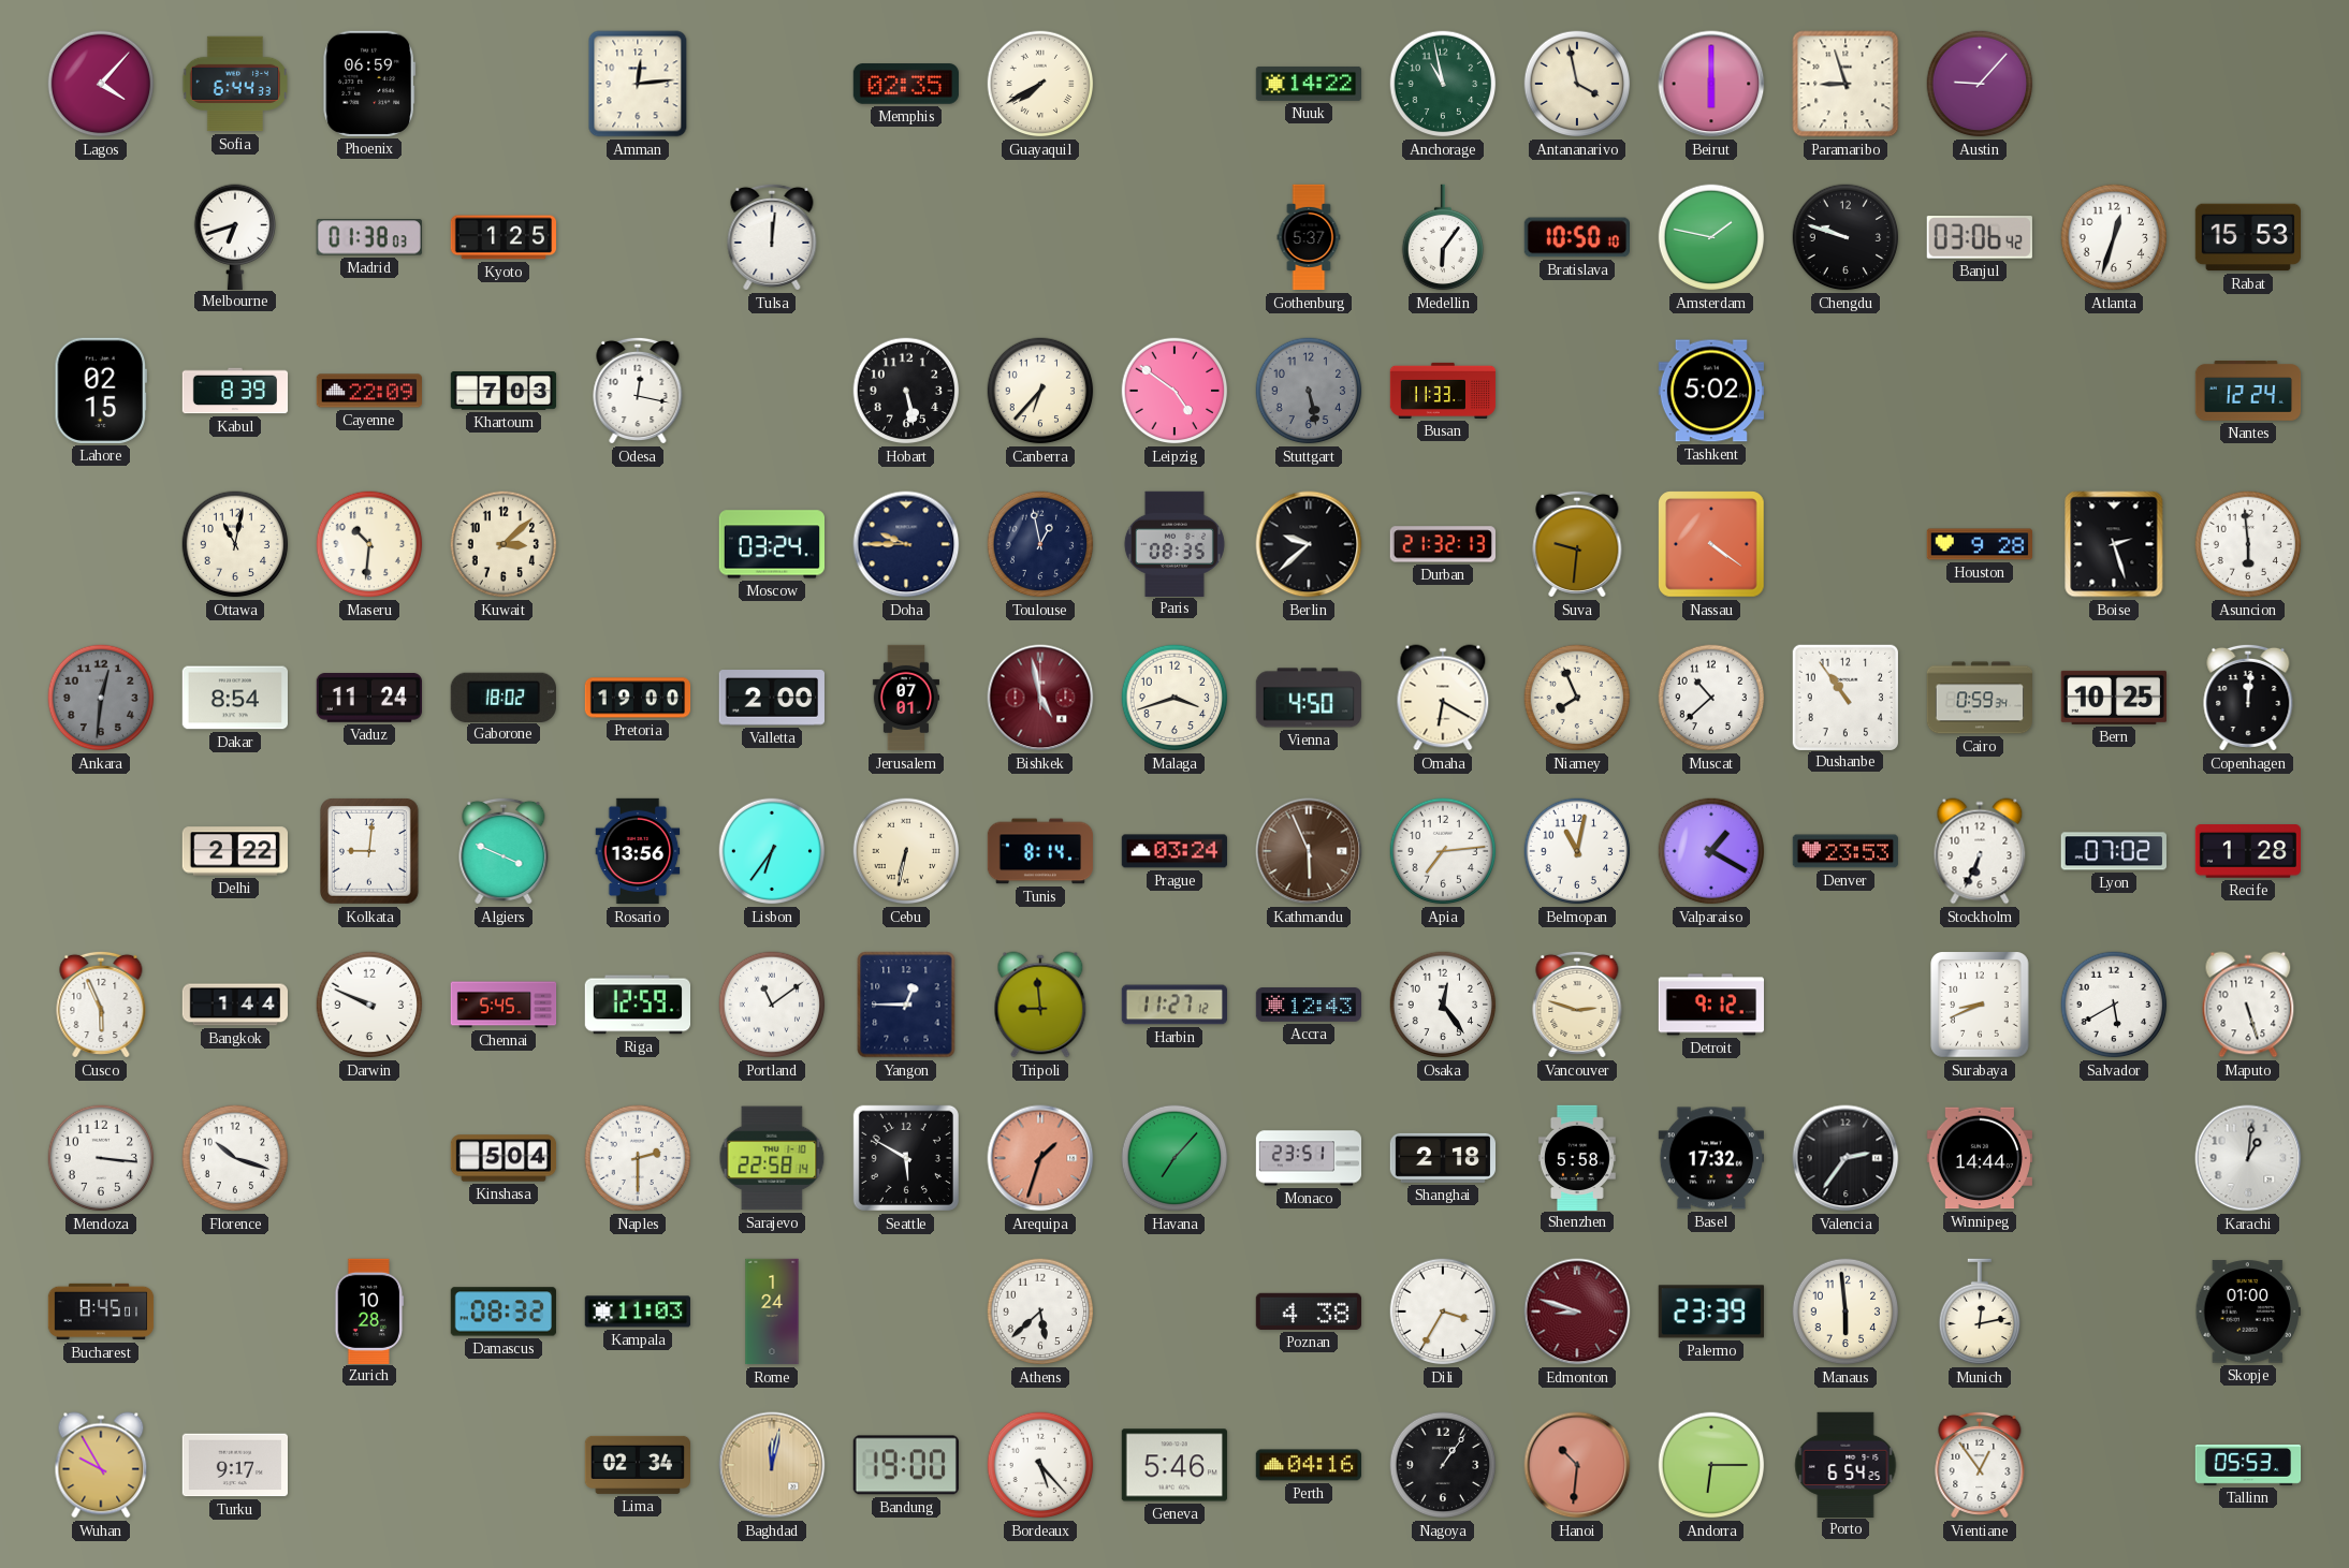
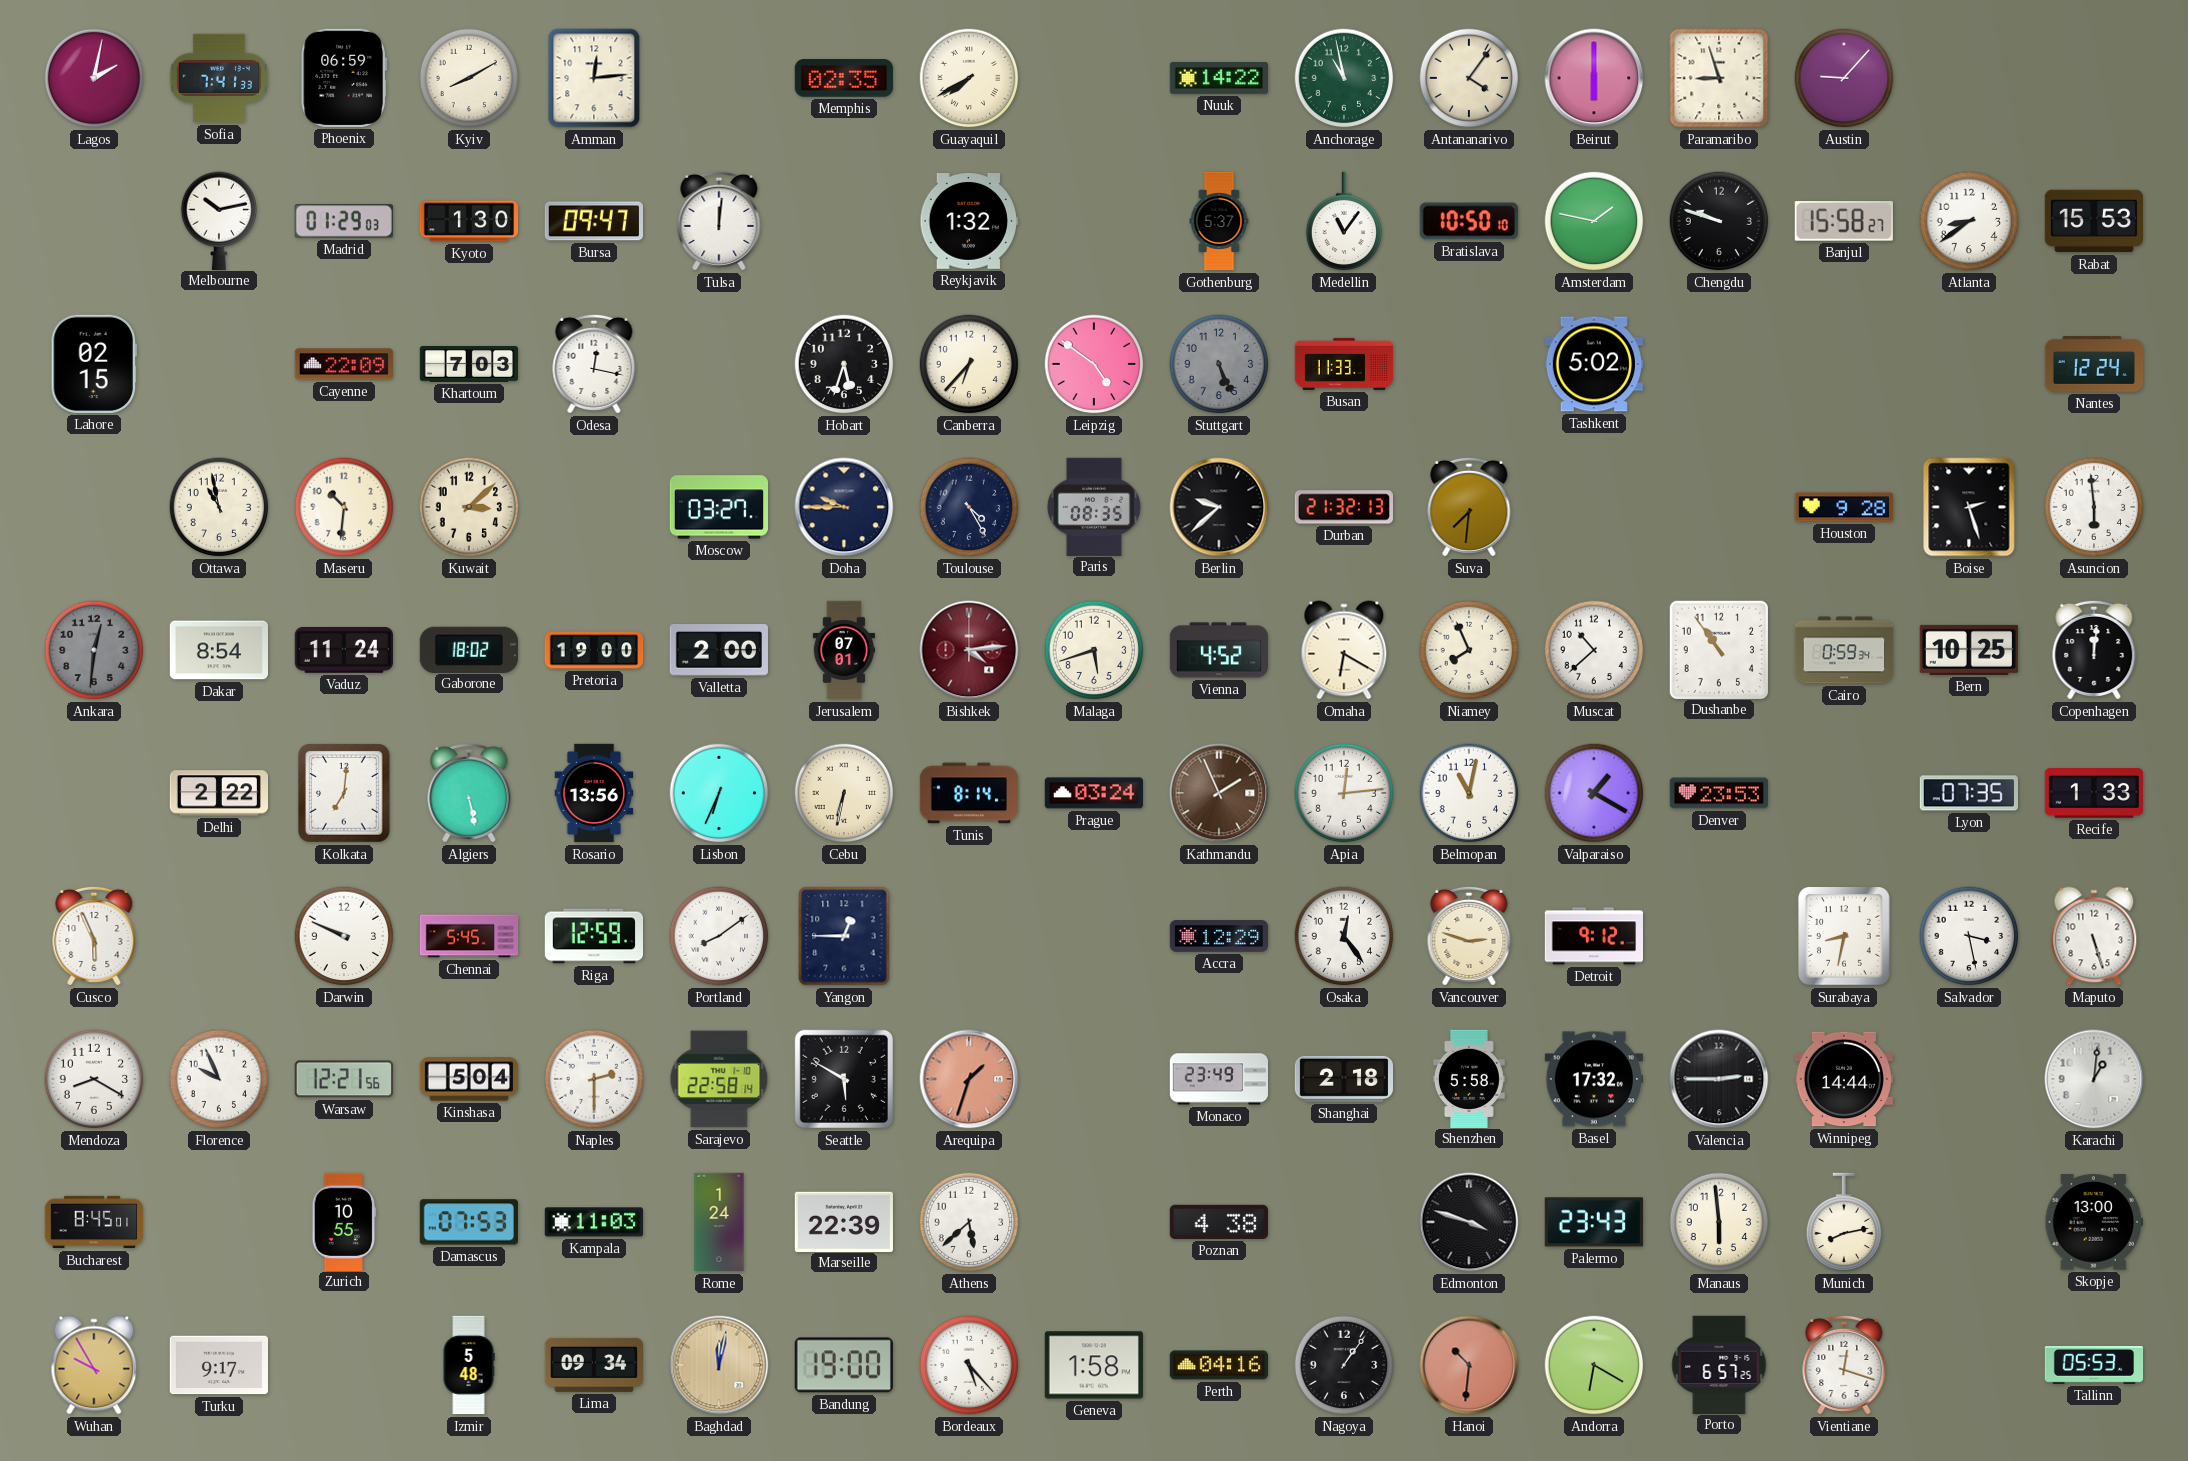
Lagos: 4:07 -> 2:02 (94, 78)
Sofia: 6:44 -> 7:41 (218, 78)
Kyiv: none -> 8:10 (469, 78)
Antananarivo: 3:58 -> 4:06 (1469, 78)
Melbourne: 6:42 -> 10:13 (219, 220)
Madrid: 01:38 -> 01:29 (344, 221)
Kyoto: 1:25 -> 1:30 (468, 221)
Bursa: none -> 09:47 (593, 221)
Reykjavik: none -> 1:32 (968, 222)
Medellin: 6:06 -> 11:06 (1344, 221)
Banjul: 03:06 -> 15:58 (1844, 221)
Atlanta: 12:33 -> 8:39 (1969, 221)
Kabul: 8:39 -> none (235, 391)
Hobart: 5:28 -> 5:33 (844, 364)
Stuttgart: 5:28 -> 5:26 (1219, 364)
Ottawa: 11:02 -> 10:58 (219, 507)
Moscow: 03:24 -> 03:27 (718, 507)
Toulouse: 12:58 -> 4:25 (969, 507)
Suva: 9:31 -> 7:31 (1469, 507)
Nassau: 4:21 -> none (1711, 544)
Bishkek: 4:58 -> 4:14 (969, 650)
Malaga: 3:42 -> 5:42 (1094, 650)
Vienna: 4:50 -> 4:52 (1218, 650)
Kolkata: 9:01 -> 7:01 (345, 794)
Algiers: 3:49 -> 5:28 (469, 793)
Lisbon: 6:36 -> 6:34 (719, 793)
Kathmandu: 5:56 -> 1:56 (1219, 793)
Apia: 7:14 -> 12:14 (1344, 793)
Stockholm: 6:34 -> none (1980, 851)
Lyon: 07:02 -> 07:35 (1969, 793)
Recife: 1:28 -> 1:33 (2093, 793)
Bangkok: 1:44 -> none (235, 1005)
Portland: 11:09 -> 8:09 (719, 936)
Tripoli: 8:59 -> none (1040, 1005)
Harbin: 11:27 -> none (1173, 1005)
Accra: 12:43 -> 12:29 (1219, 936)
Surabaya: 8:41 -> 8:32 (1845, 937)
Salvador: 5:40 -> 3:28 (1969, 936)
Mendoza: 3:16 -> 8:20 (94, 1079)
Florence: 10:18 -> 9:56 (219, 1079)
Warsaw: none -> 12:21 (344, 1079)
Havana: 7:07 -> none (1174, 1158)
Monaco: 23:51 -> 23:49 (1218, 1079)
Valencia: 2:36 -> 2:45 (1719, 1079)
Zurich: 10:28 -> 10:55 (344, 1221)
Damascus: 08:32 -> 07:53 (469, 1222)
Marseille: none -> 22:39 (844, 1221)
Dili: 3:35 -> none (1443, 1311)
Edmonton: 8:48 -> 3:48 (1469, 1222)
Edmonton dial: burgundy -> black (1469, 1222)
Palermo: 23:39 -> 23:43 (1594, 1222)
Munich: 12:13 -> 8:13 (1844, 1222)
Skopje: 01:00 -> 13:00 (2093, 1222)
Izmir: none -> 5:48 (469, 1365)
Lima: 02:34 -> 09:34 (594, 1365)
Geneva: 5:46 -> 1:58 (1093, 1365)
Andorra: 6:15 -> 6:20 (1594, 1365)
Porto: 6:54 -> 6:57 (1719, 1364)
Vientiane: 12:54 -> 12:18 (1844, 1365)
